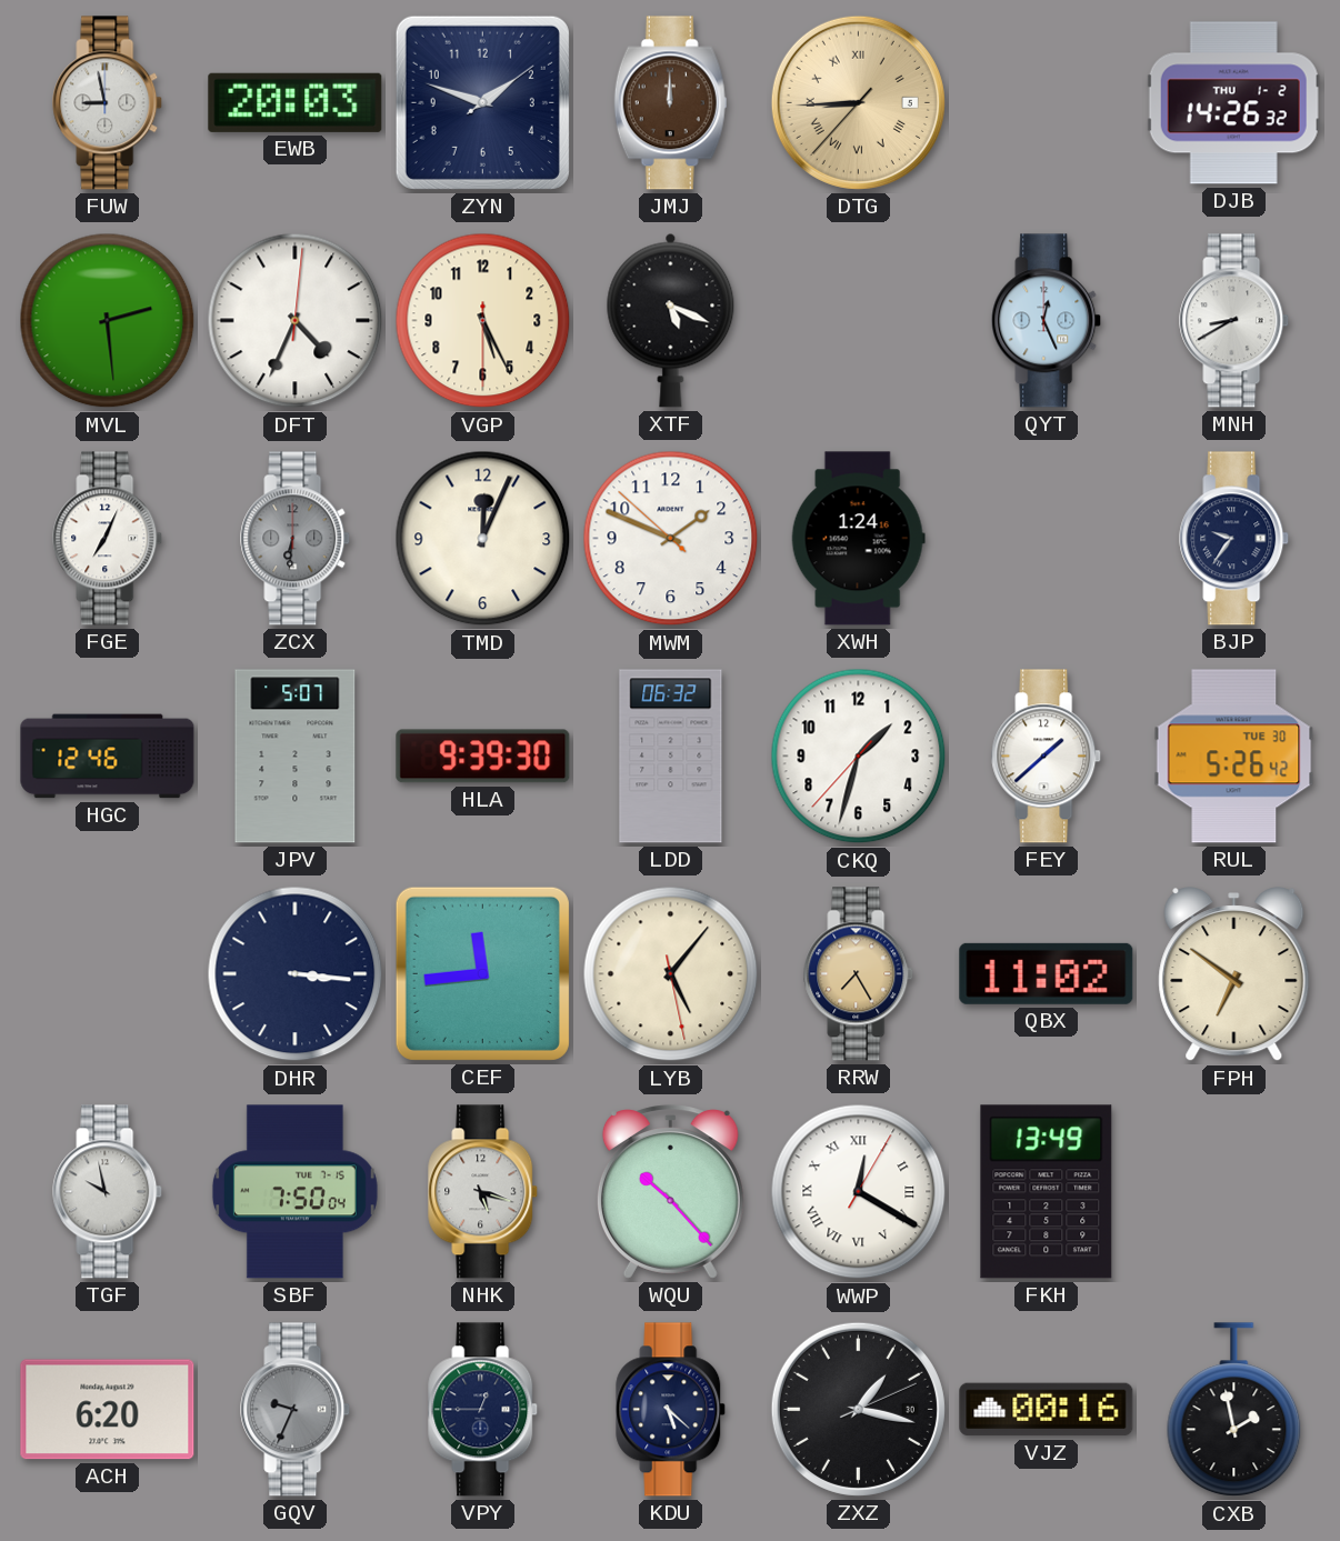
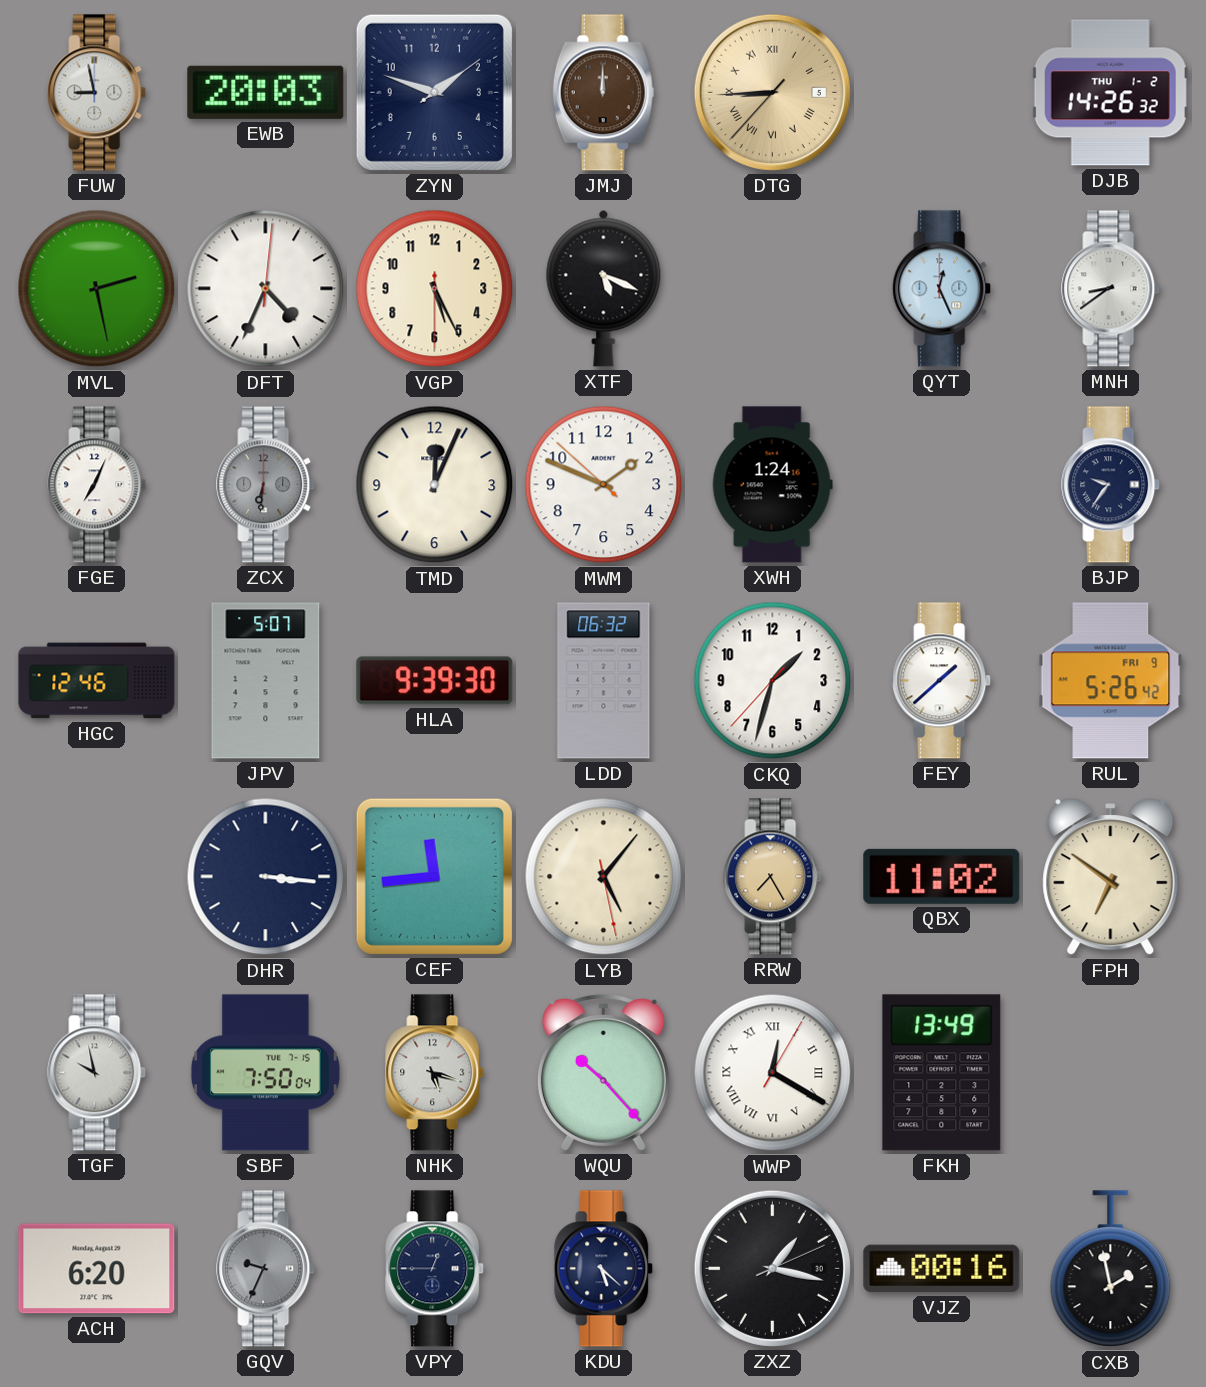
MVL: 2:29 -> 2:28 (97, 289)
MNH: 8:40 -> 8:39 (1111, 289)
RUL date: TUE 30 -> FRI 9 (1111, 681)
